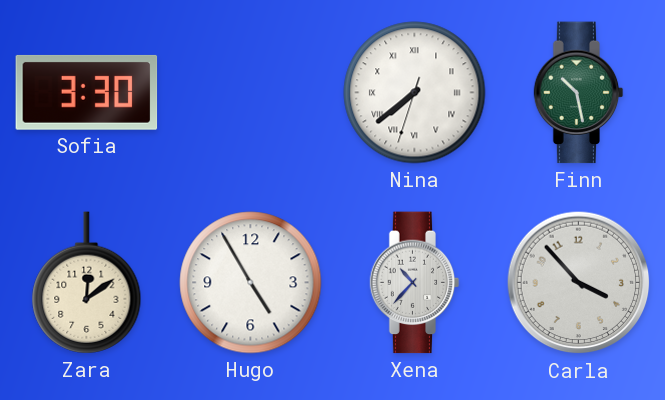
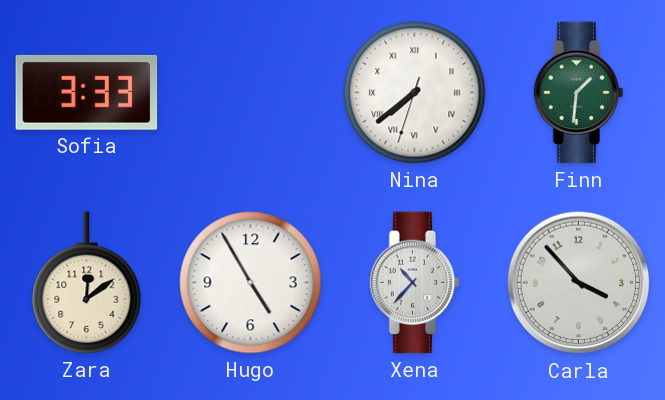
Sofia: 3:30 -> 3:33 (87, 92)
Finn: 10:28 -> 1:31 (579, 93)
